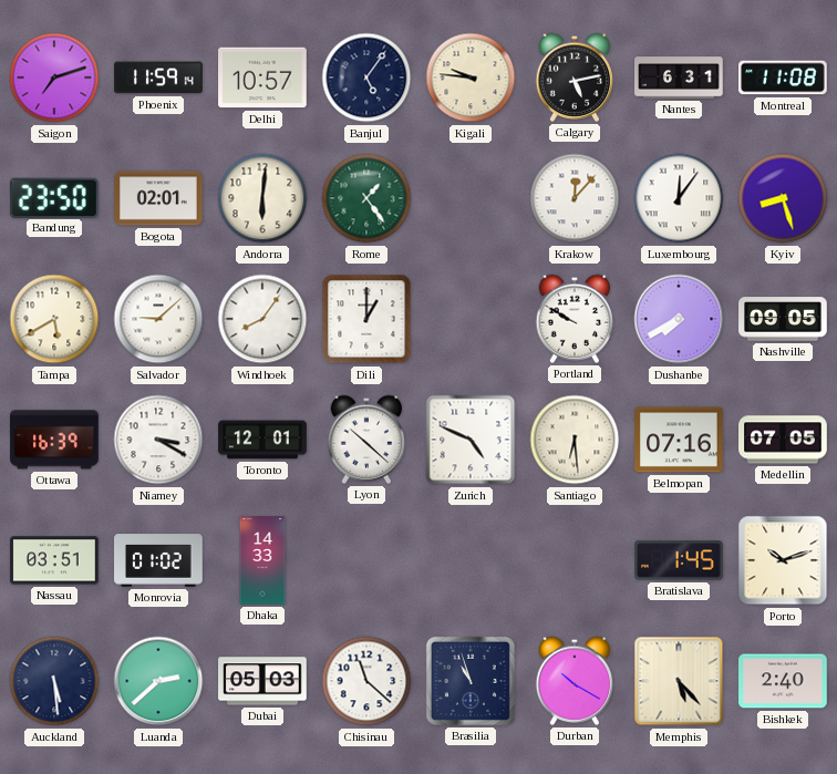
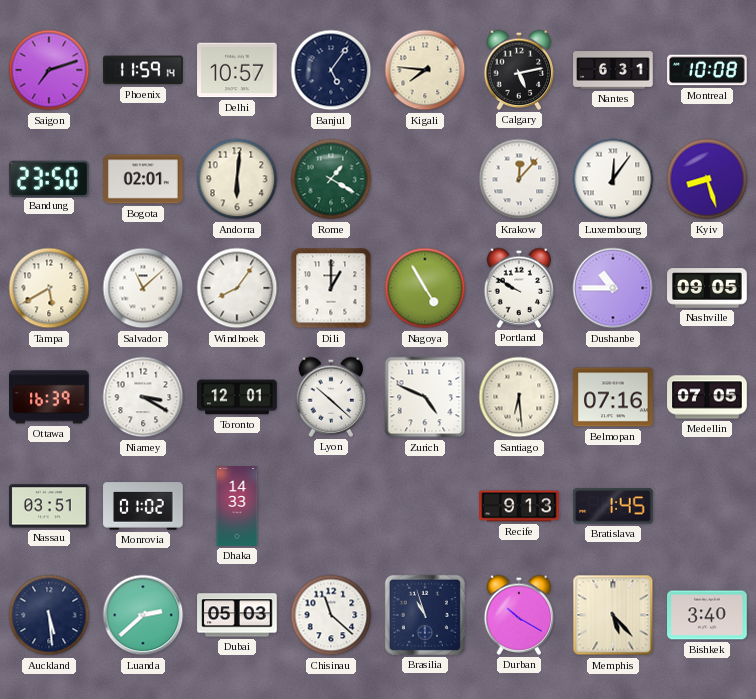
Kigali: 9:46 -> 7:46 (425, 70)
Montreal: 11:08 -> 10:08 (707, 70)
Rome: 1:24 -> 1:20 (331, 179)
Salvador: 9:08 -> 11:08 (143, 288)
Nagoya: none -> 4:55 (425, 288)
Dushanbe: 7:40 -> 10:45 (613, 288)
Recife: none -> 9:13 (519, 506)
Porto: 10:12 -> none (783, 560)
Bishkek: 2:40 -> 3:40 (707, 615)
